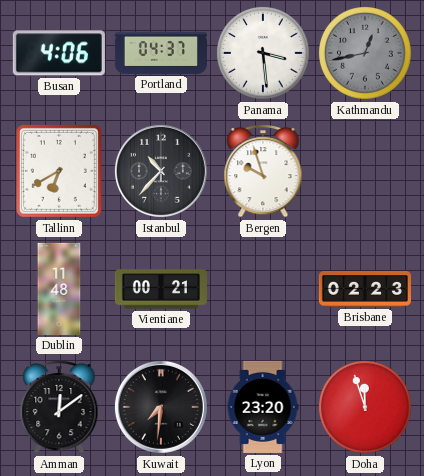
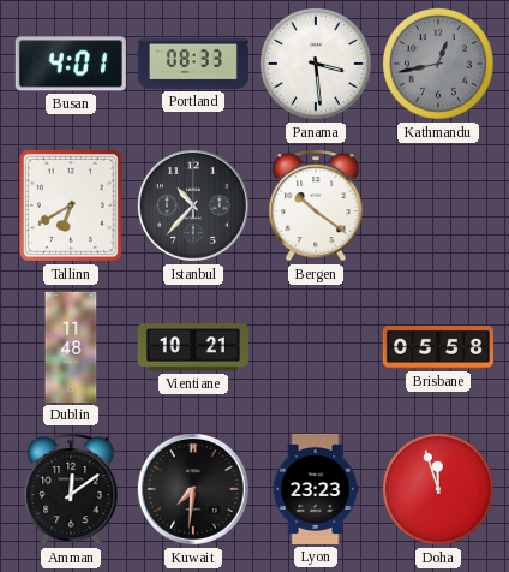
Busan: 4:06 -> 4:01 (71, 64)
Portland: 04:37 -> 08:33 (193, 64)
Bergen: 9:57 -> 10:21 (316, 205)
Vientiane: 00:21 -> 10:21 (193, 347)
Brisbane: 02:23 -> 05:58 (438, 347)
Lyon: 23:20 -> 23:23 (316, 489)
